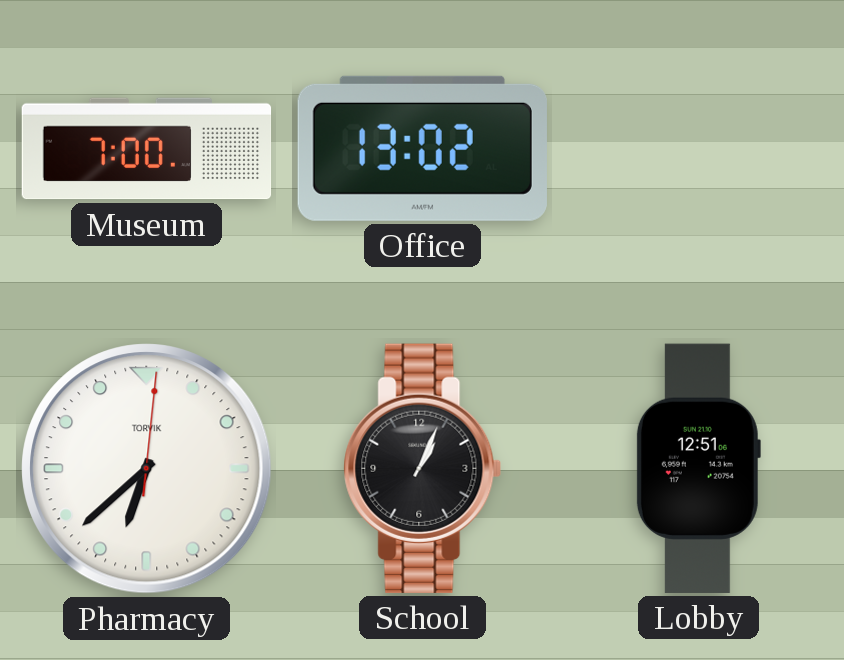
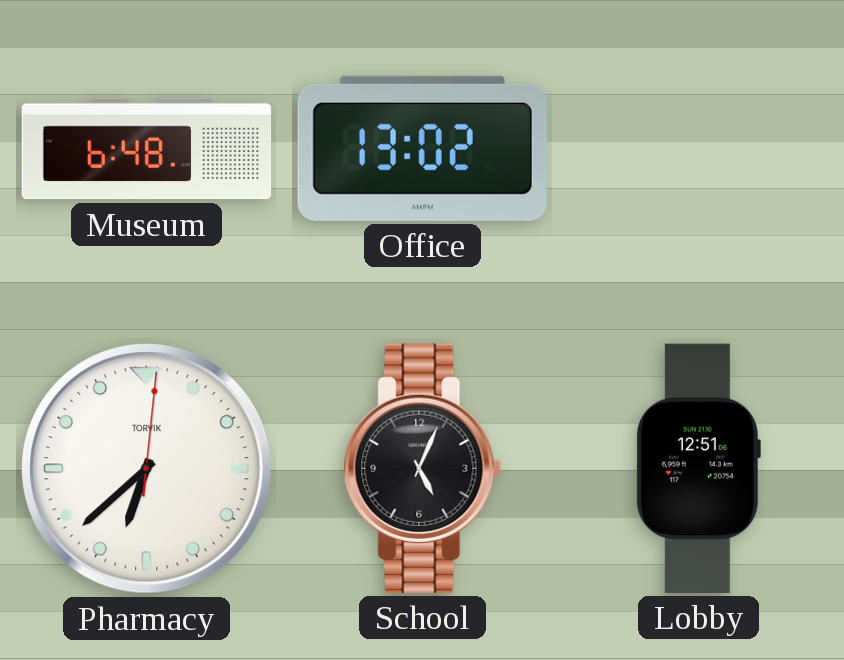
Museum: 7:00 -> 6:48 (147, 149)
School: 1:04 -> 5:04 (423, 468)
